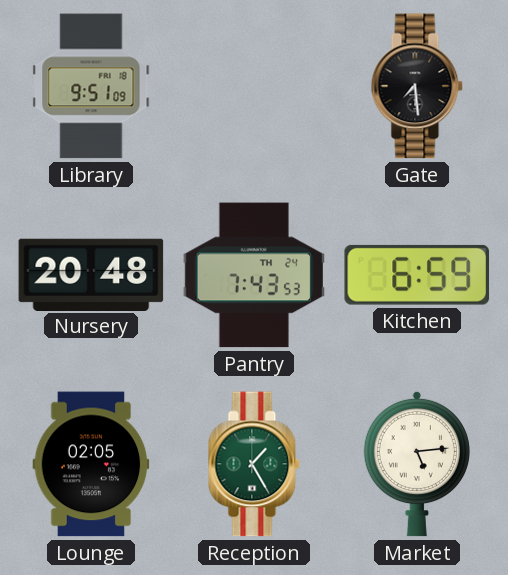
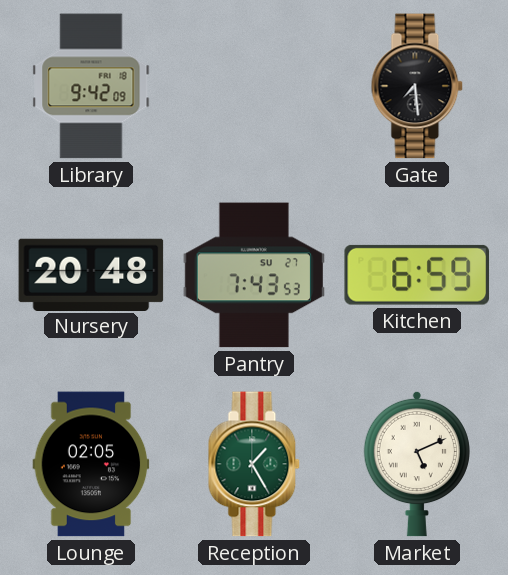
Library: 9:51 -> 9:42 (91, 86)
Pantry date: TH 24 -> SU 27 (254, 275)
Market: 5:14 -> 5:11 (417, 464)
